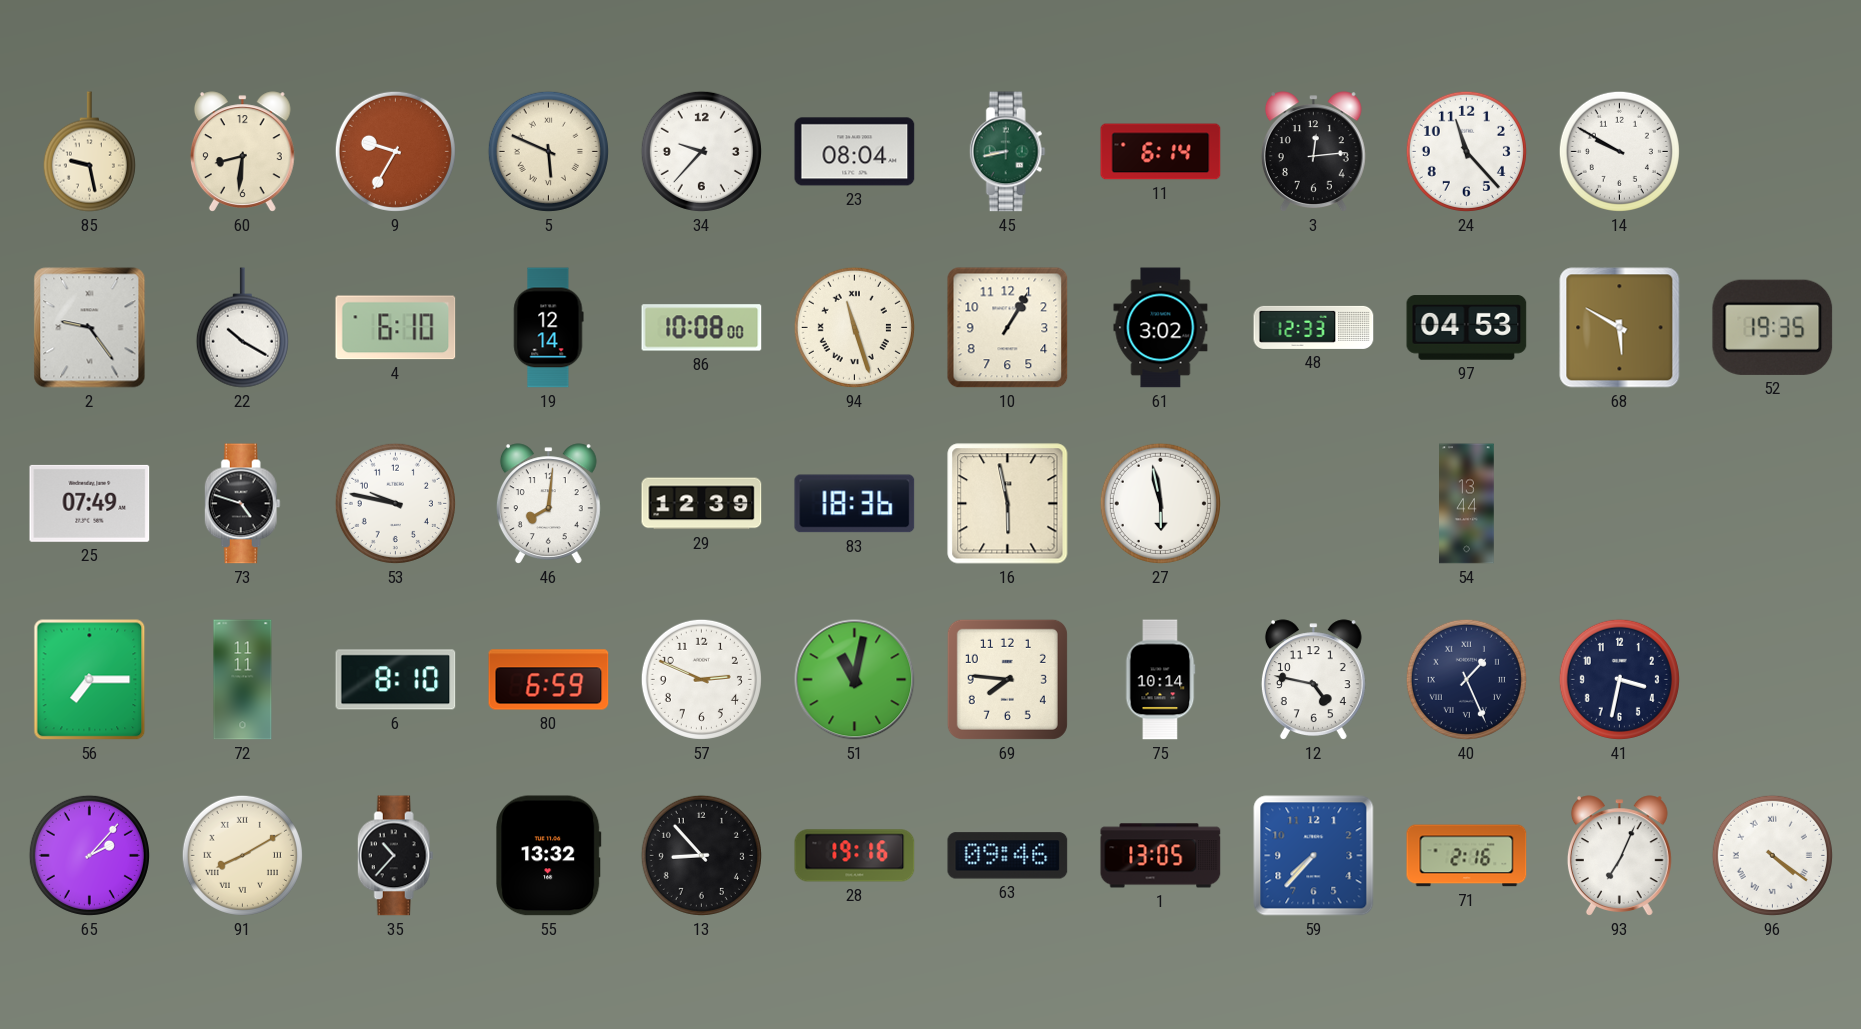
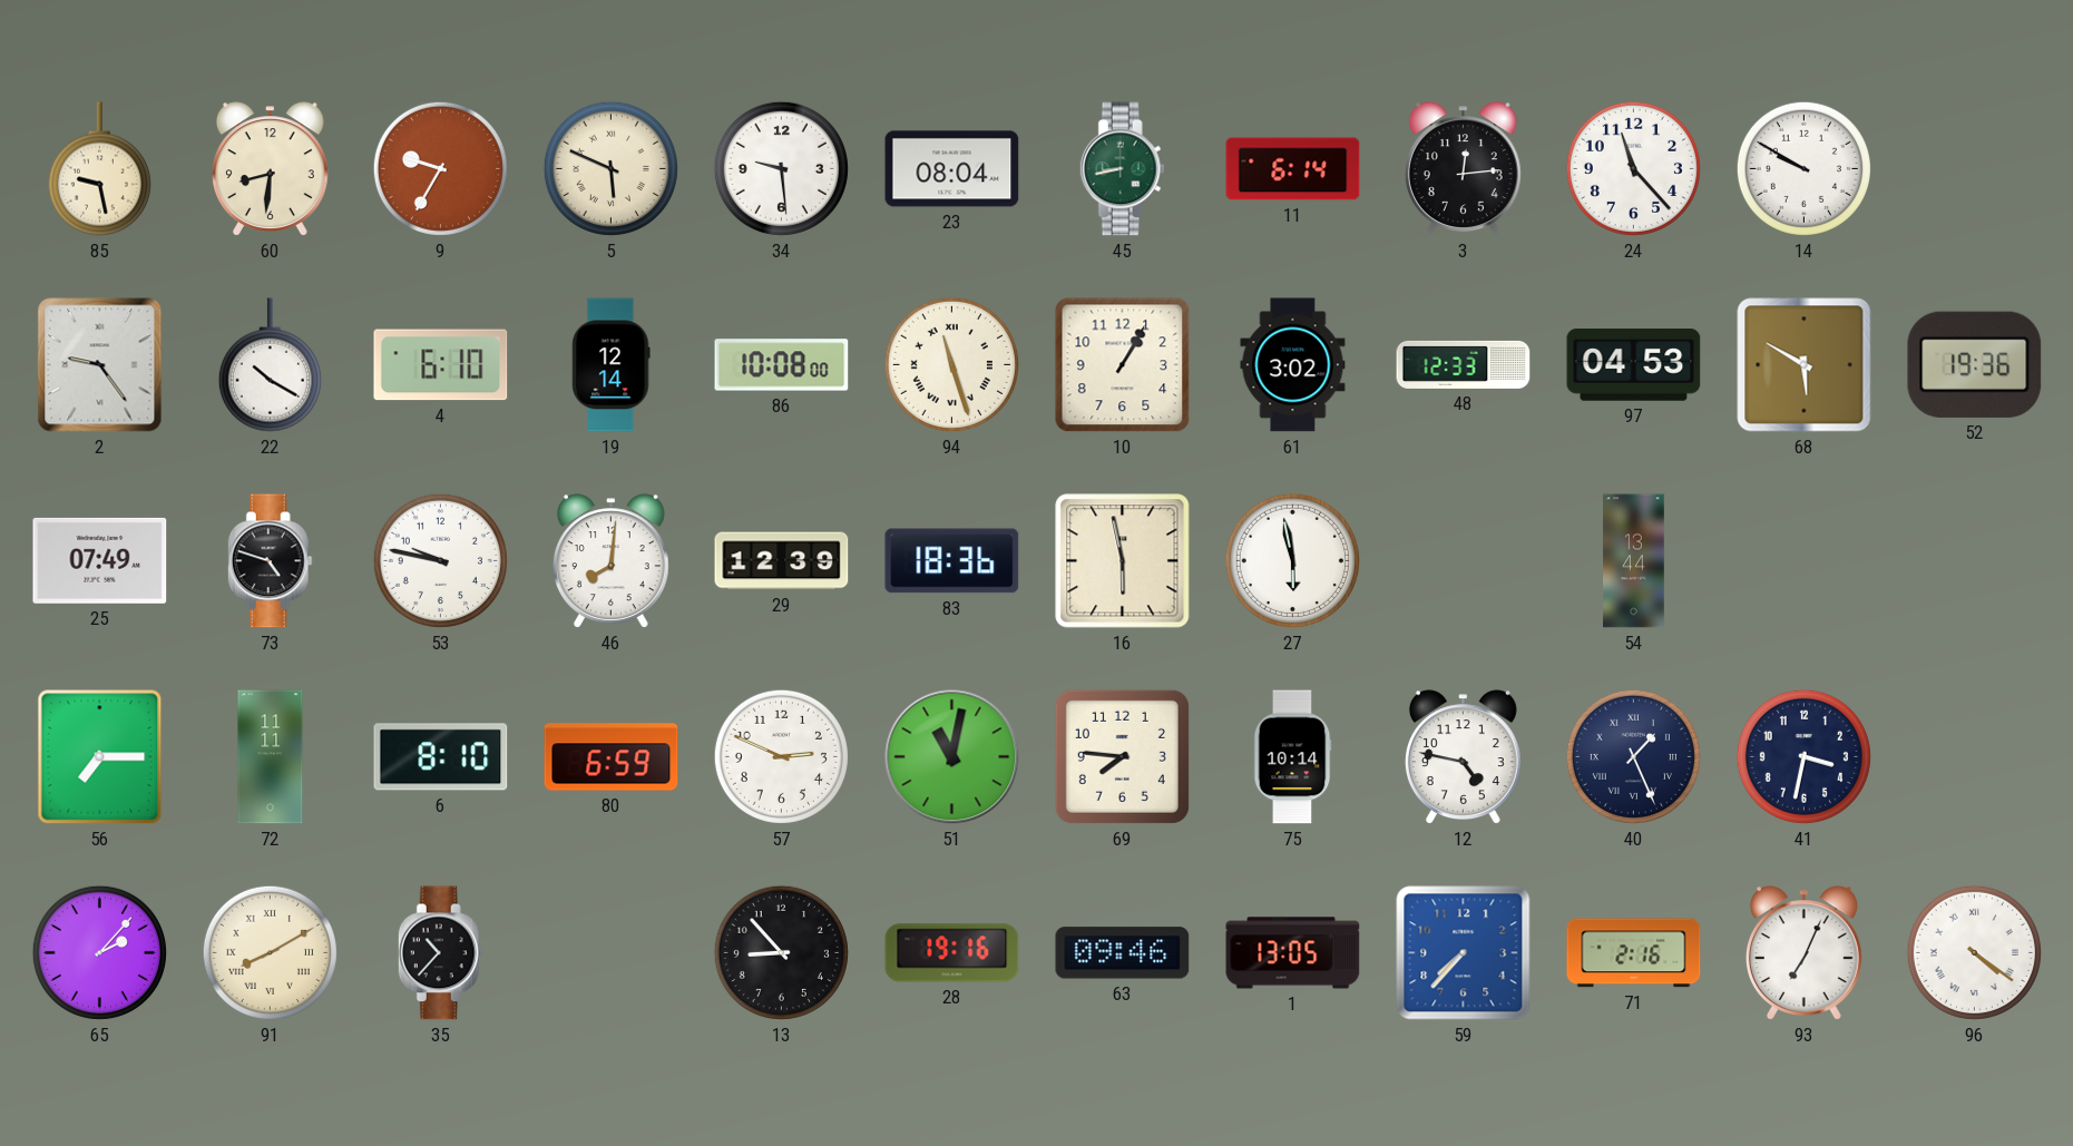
34: 9:37 -> 9:29 (781, 168)
52: 19:35 -> 19:36 (1975, 364)
55: 13:32 -> none (549, 856)
